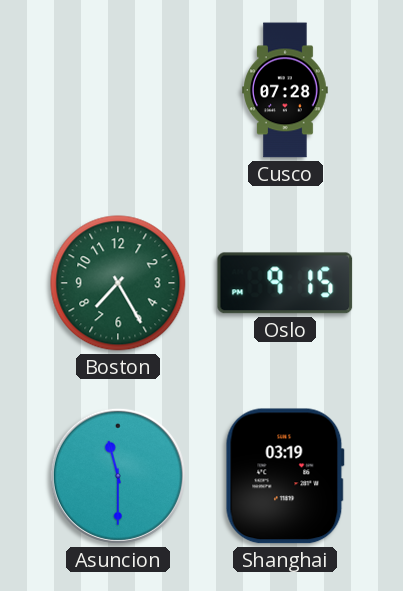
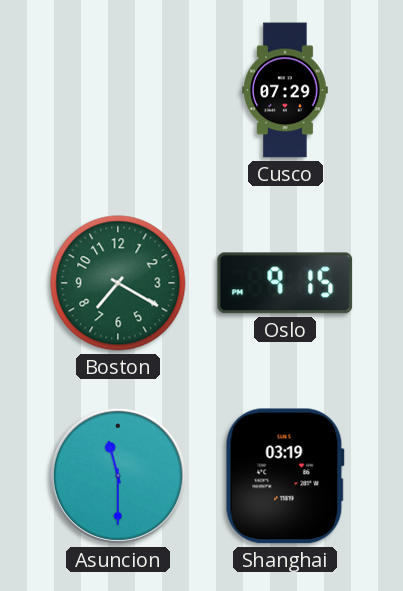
Cusco: 07:28 -> 07:29 (285, 90)
Boston: 7:25 -> 7:20 (118, 283)
